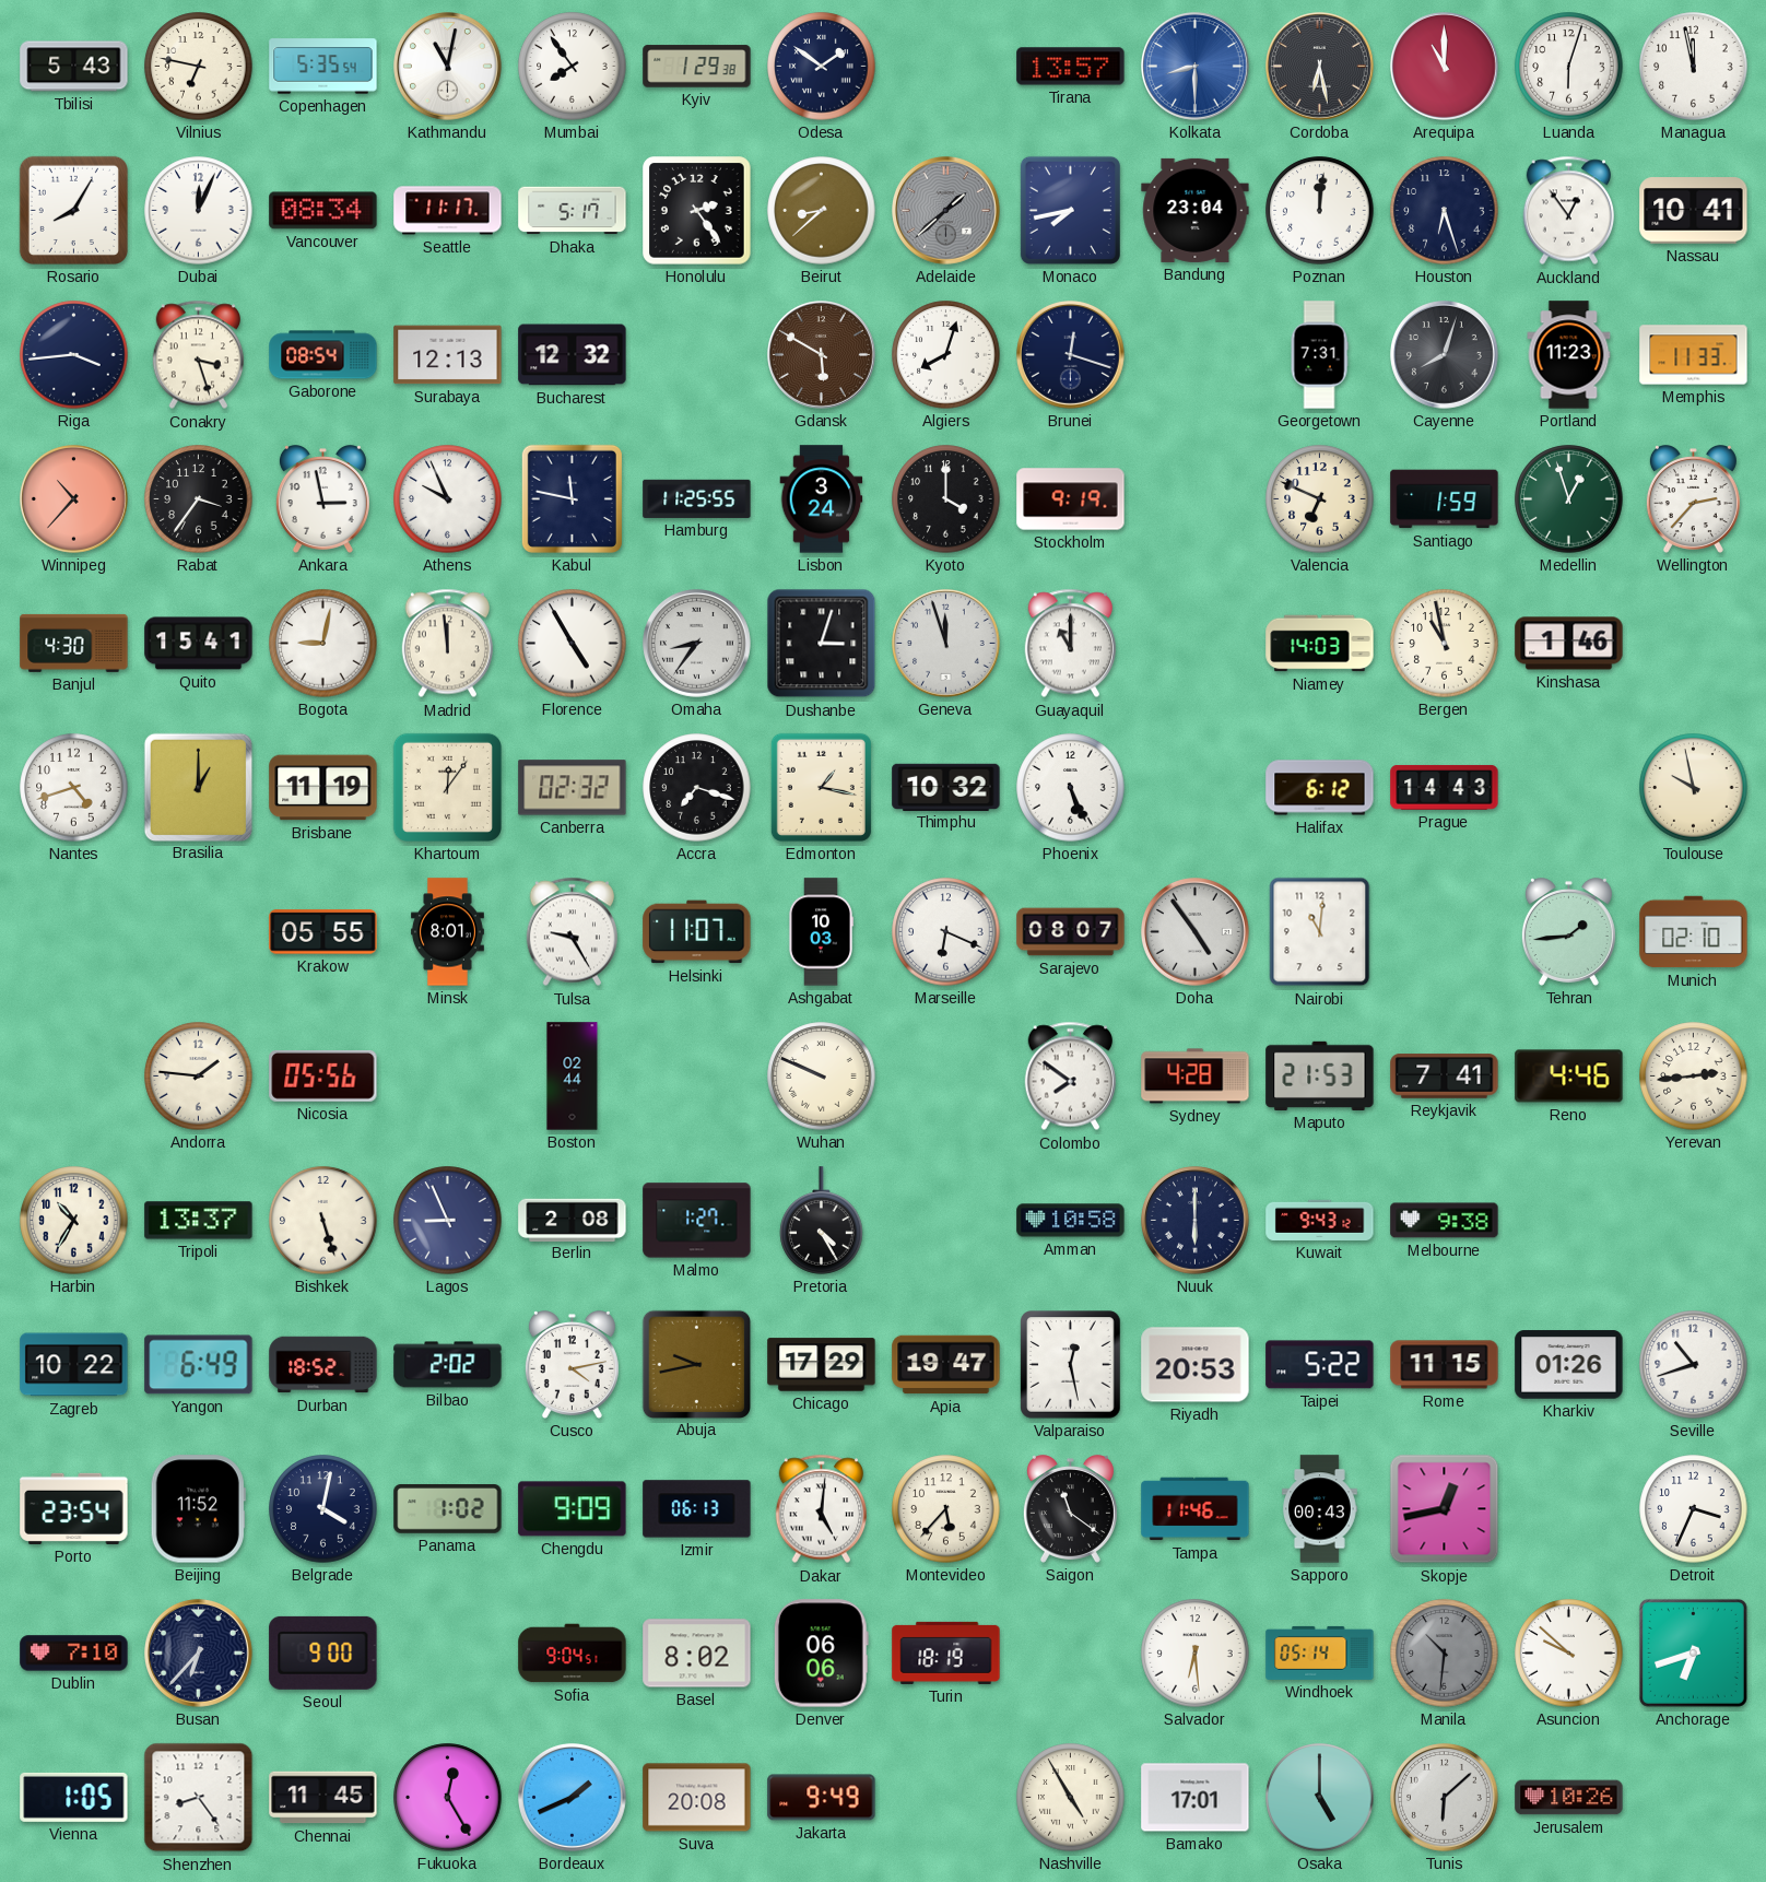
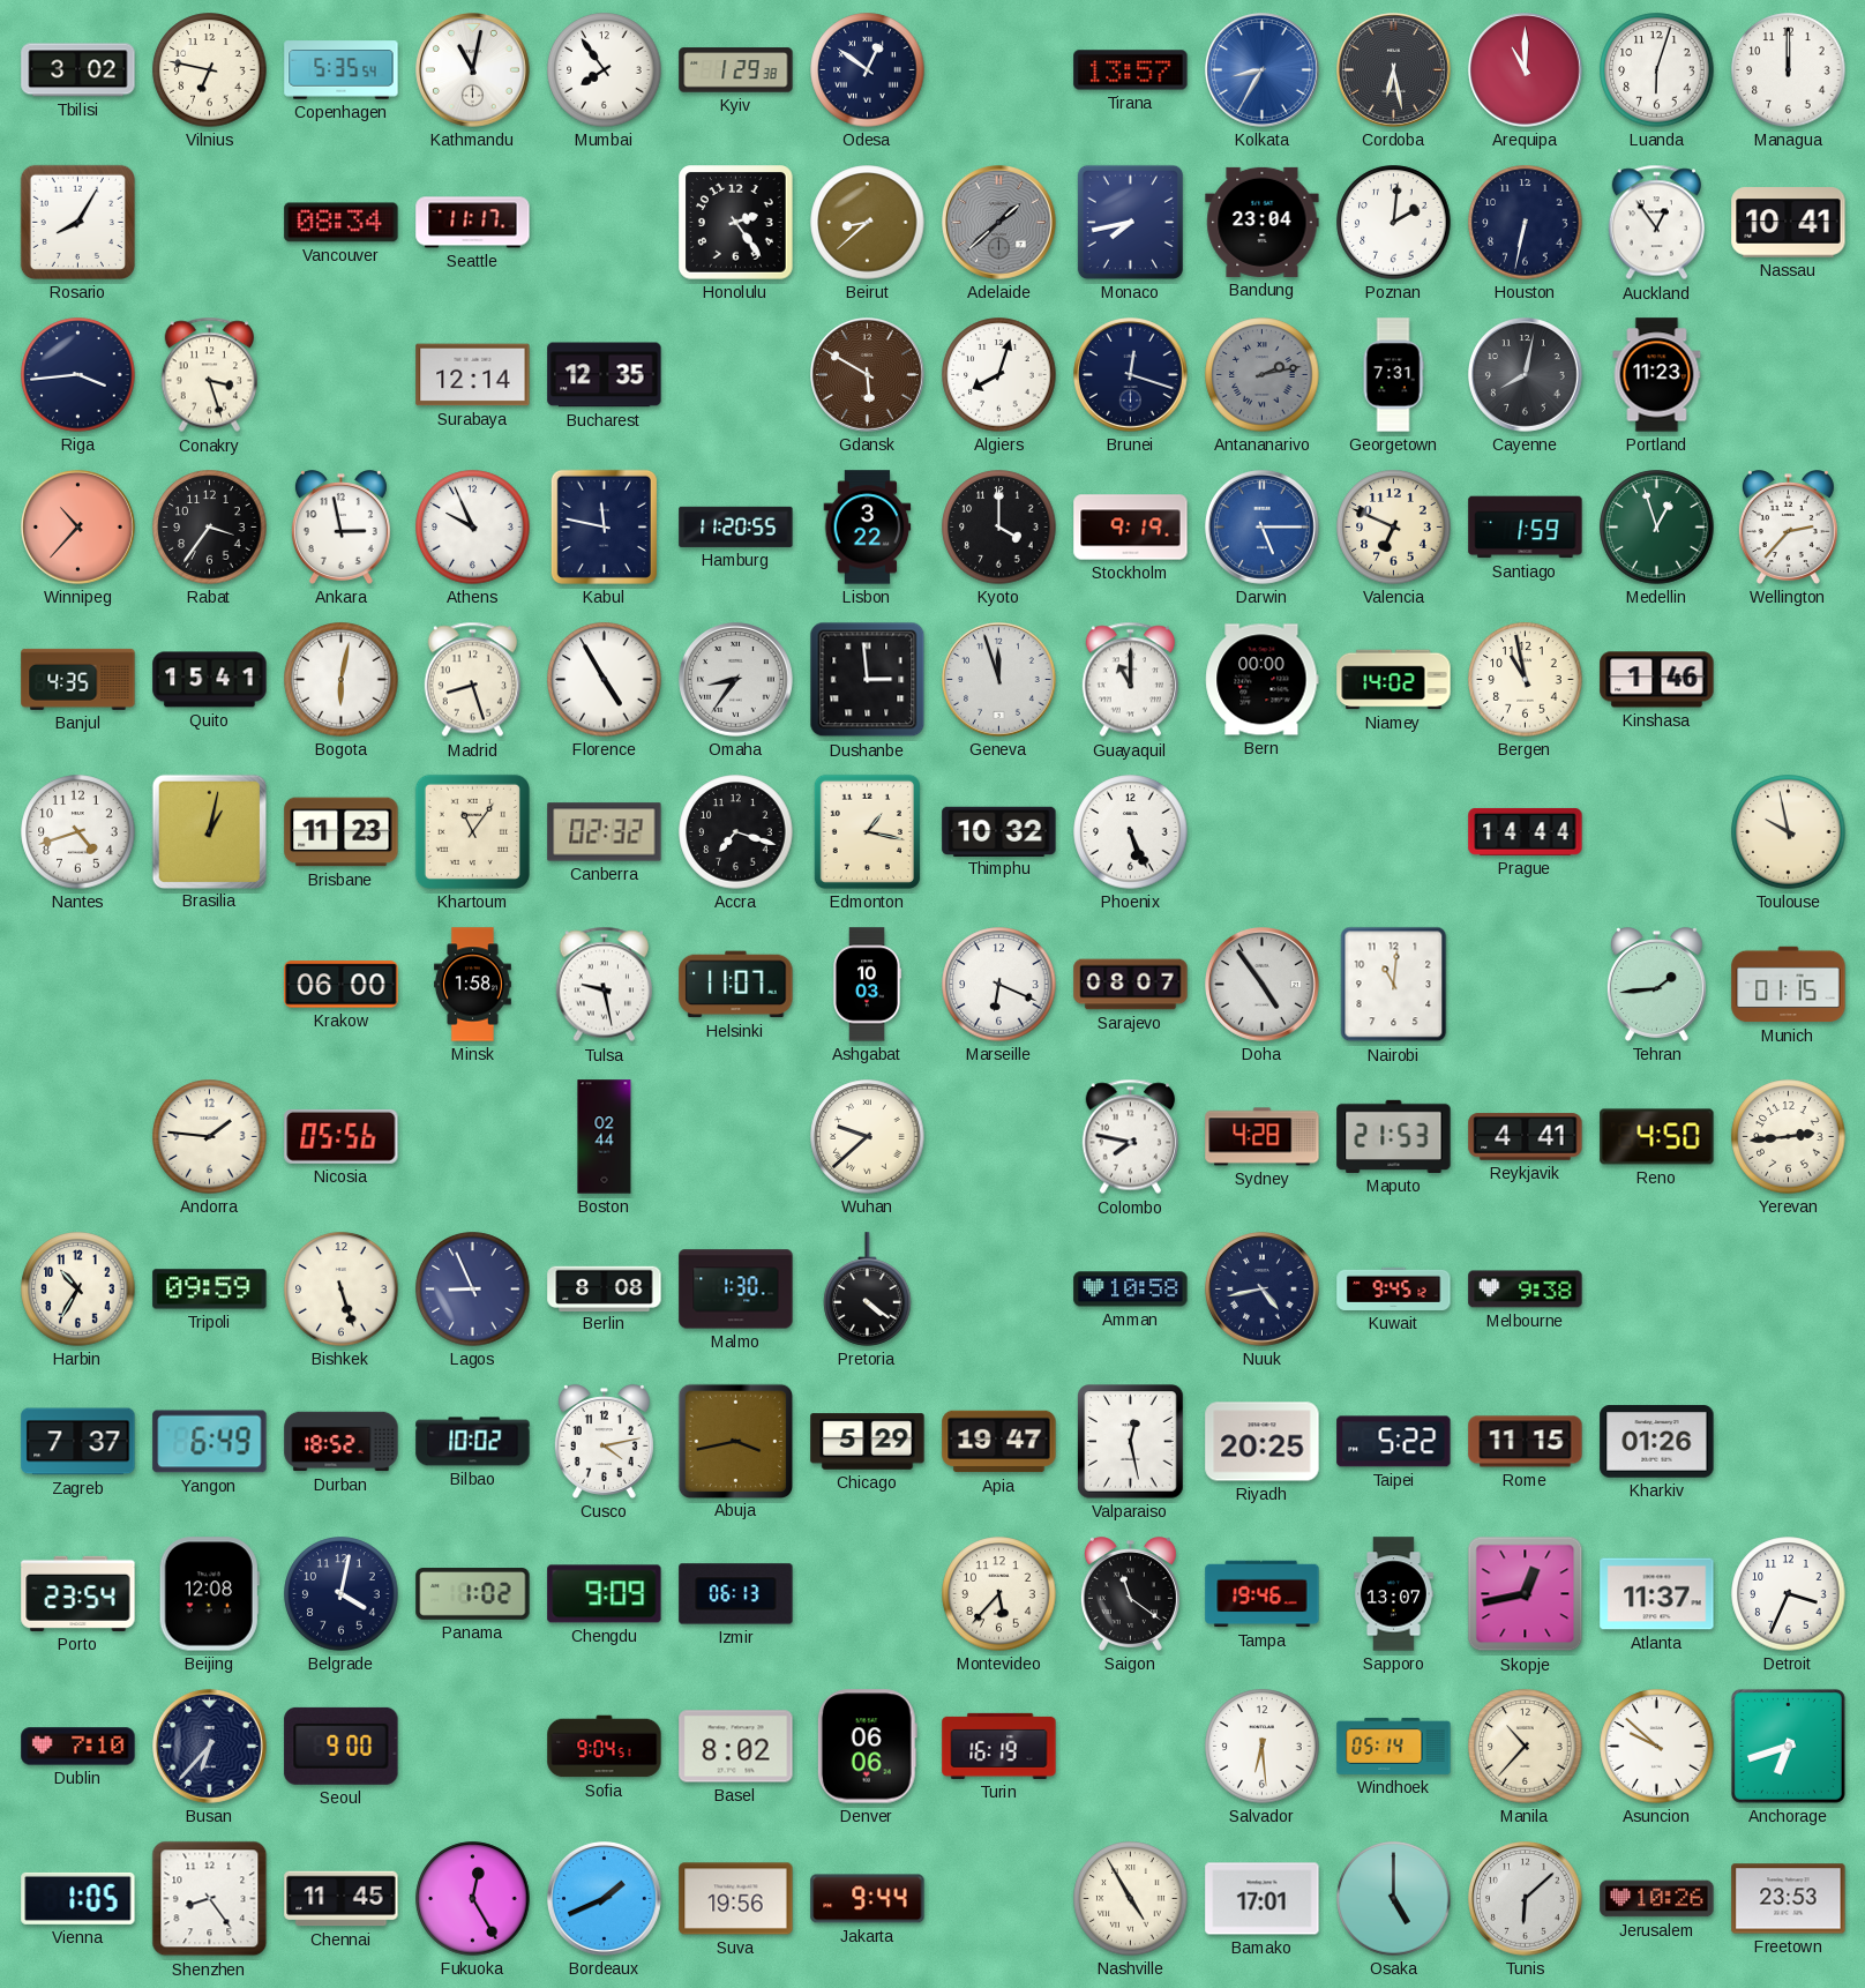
Tbilisi: 5:43 -> 3:02 (78, 70)
Odesa: 1:51 -> 12:51 (868, 70)
Kolkata: 8:30 -> 8:35 (1263, 70)
Managua: 11:58 -> 12:00 (1789, 70)
Dubai: 12:04 -> none (199, 211)
Dhaka: 5:17 -> none (573, 211)
Poznan: 12:01 -> 2:01 (1394, 223)
Houston: 6:27 -> 6:32 (1526, 223)
Gaborone: 08:54 -> none (323, 355)
Surabaya: 12:13 -> 12:14 (473, 375)
Bucharest: 12:32 -> 12:35 (605, 375)
Antananarivo: none -> 2:13 (1263, 375)
Cayenne: 8:03 -> 8:02 (1526, 375)
Memphis: 11:33 -> none (1694, 355)
Hamburg: 11:25 -> 11:20 (736, 526)
Lisbon: 3:24 -> 3:22 (868, 528)
Darwin: none -> 5:15 (1263, 528)
Banjul: 4:30 -> 4:35 (78, 679)
Bogota: 9:02 -> 6:02 (342, 680)
Madrid: 11:59 -> 8:27 (472, 680)
Dushanbe: 3:03 -> 2:59 (868, 680)
Bern: none -> 00:00 (1263, 680)
Niamey: 14:03 -> 14:02 (1394, 680)
Brasilia: 1:00 -> 1:02 (209, 831)
Brisbane: 11:19 -> 11:23 (342, 832)
Khartoum: 12:06 -> 11:06 (472, 831)
Halifax: 6:12 -> none (1320, 788)
Prague: 14:43 -> 14:44 (1526, 832)
Krakow: 05:55 -> 06:00 (342, 985)
Minsk: 8:01 -> 1:58 (472, 985)
Tulsa: 9:25 -> 9:28 (604, 985)
Munich: 02:10 -> 01:15 (1789, 985)
Wuhan: 9:49 -> 9:38 (868, 1137)
Colombo: 7:51 -> 7:47 (1130, 1137)
Reykjavik: 7:41 -> 4:41 (1526, 1137)
Reno: 4:46 -> 4:50 (1657, 1137)
Tripoli: 13:37 -> 09:59 (210, 1290)
Berlin: 2:08 -> 8:08 (605, 1288)
Malmo: 1:27 -> 1:30 (736, 1290)
Pretoria: 4:25 -> 4:21 (868, 1290)
Nuuk: 6:00 -> 4:43 (1263, 1290)
Kuwait: 9:43 -> 9:45 (1394, 1288)
Zagreb: 10:22 -> 7:37 (78, 1442)
Bilbao: 2:02 -> 10:02 (473, 1442)
Abuja: 9:43 -> 3:43 (735, 1441)
Chicago: 17:29 -> 5:29 (868, 1442)
Riyadh: 20:53 -> 20:25 (1263, 1442)
Seville: 10:42 -> none (1694, 1365)
Beijing: 11:52 -> 12:08 (209, 1594)
Dakar: 5:01 -> none (821, 1509)
Tampa: 11:46 -> 19:46 (1263, 1594)
Sapporo: 00:43 -> 13:07 (1394, 1594)
Atlanta: none -> 11:37 (1657, 1594)
Turin: 18:19 -> 16:19 (999, 1746)
Manila: 10:31 -> 10:37 (1526, 1747)
Manila dial: grey -> cream (1526, 1747)
Suva: 20:08 -> 19:56 (736, 1899)
Jakarta: 9:49 -> 9:44 (868, 1899)
Freetown: none -> 23:53 (1789, 1899)
